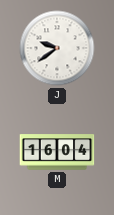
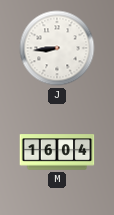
J: 9:39 -> 8:44 (57, 48)
